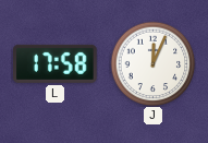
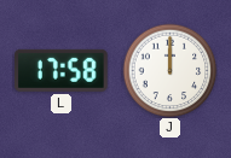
J: 12:04 -> 12:00 (169, 70)
